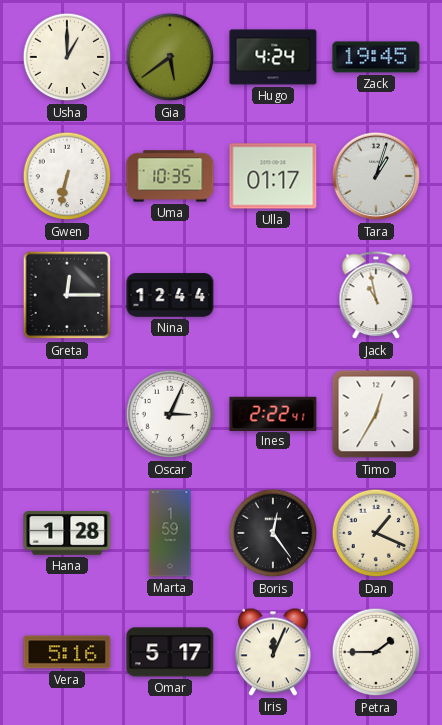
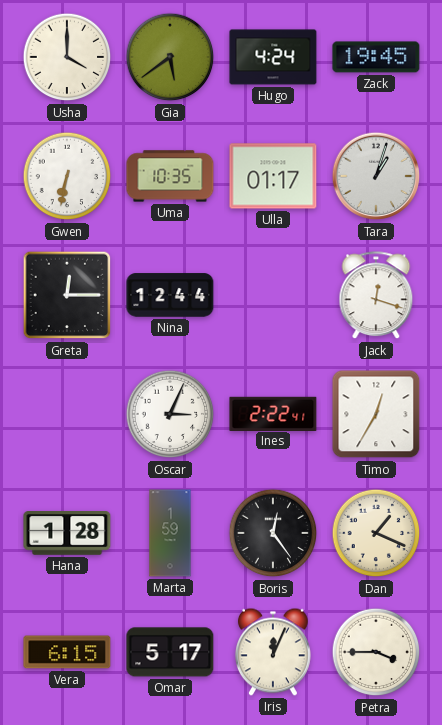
Usha: 1:00 -> 4:00 (67, 57)
Jack: 10:58 -> 12:18 (376, 296)
Vera: 5:16 -> 6:15 (67, 652)
Petra: 1:45 -> 3:45 (376, 652)
